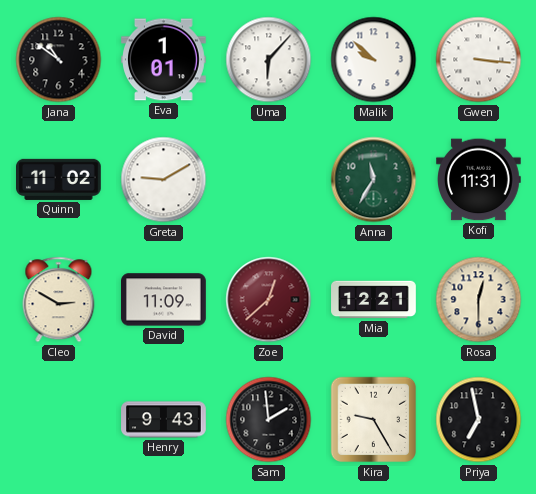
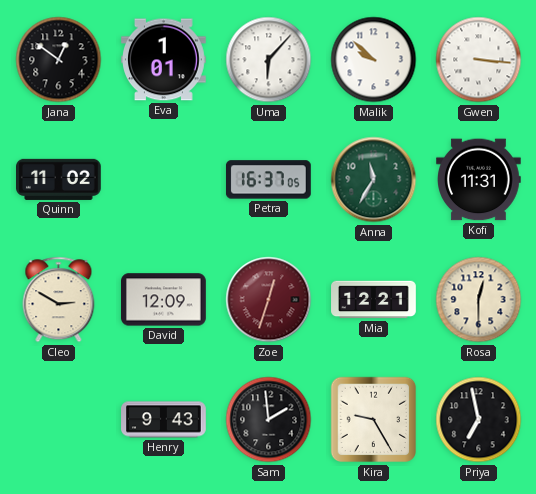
Jana: 10:51 -> 12:51 (59, 60)
Greta: 9:10 -> none (164, 180)
Petra: none -> 16:37 (268, 180)
David: 11:09 -> 12:09 (164, 300)
Zoe: 12:38 -> 12:33 (269, 300)
